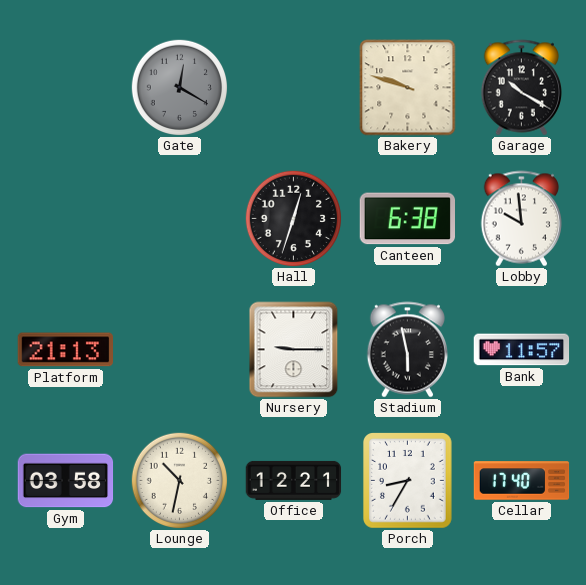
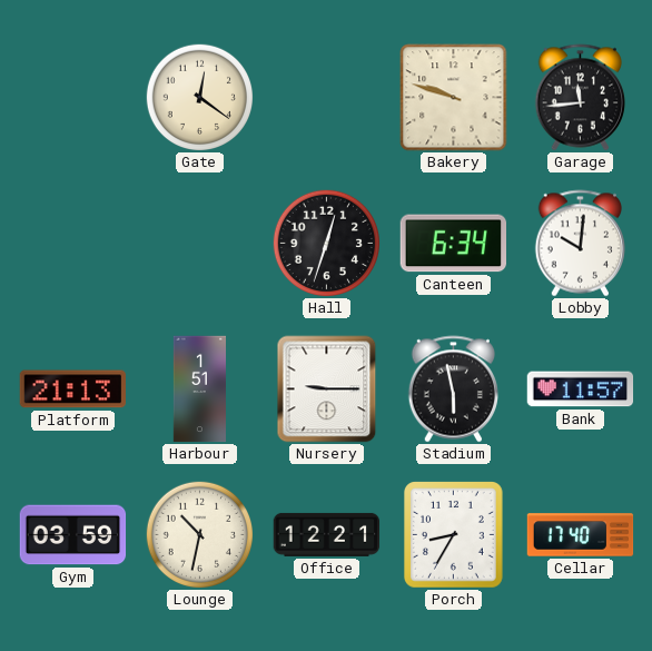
Gate: 12:20 -> 12:21 (199, 97)
Gate dial: grey -> cream (199, 97)
Garage: 10:20 -> 11:44 (580, 98)
Canteen: 6:38 -> 6:34 (453, 244)
Lobby: 9:59 -> 10:01 (580, 244)
Harbour: none -> 1:51 (199, 389)
Gym: 03:58 -> 03:59 (73, 535)
